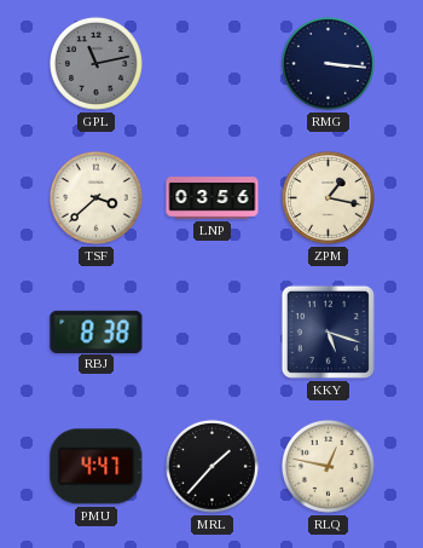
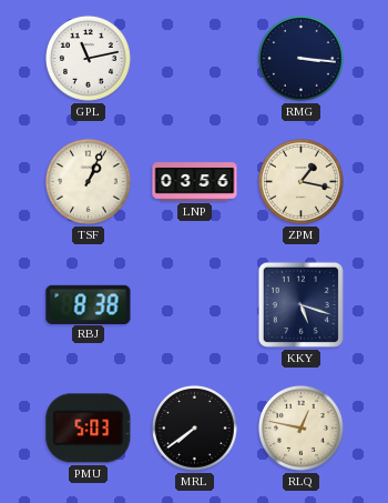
GPL dial: grey -> white (88, 58)
TSF: 3:38 -> 1:04 (88, 181)
PMU: 4:47 -> 5:03 (89, 429)
MRL: 1:37 -> 7:39 (194, 427)
